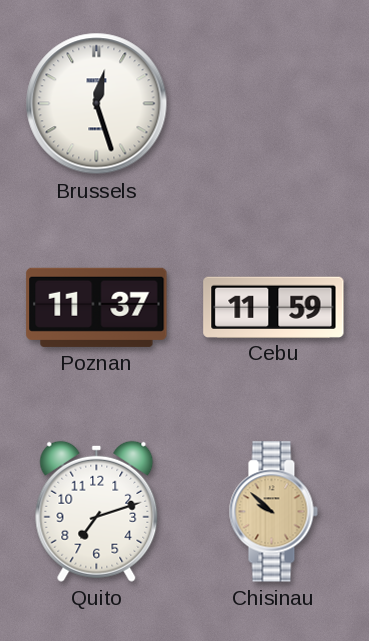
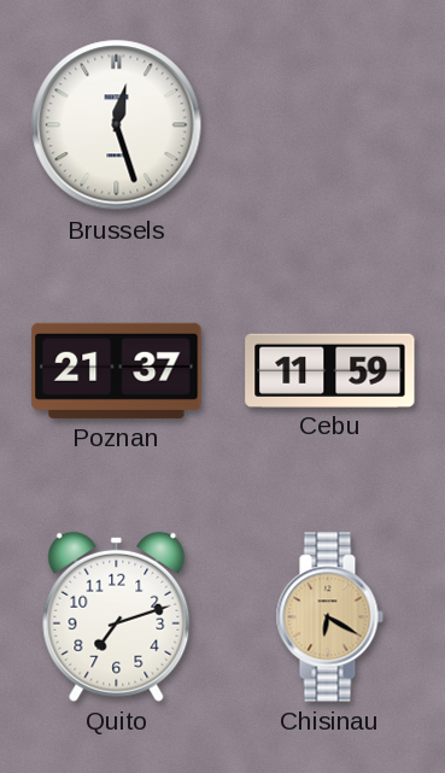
Poznan: 11:37 -> 21:37 (117, 370)
Chisinau: 9:52 -> 6:20 (329, 617)
